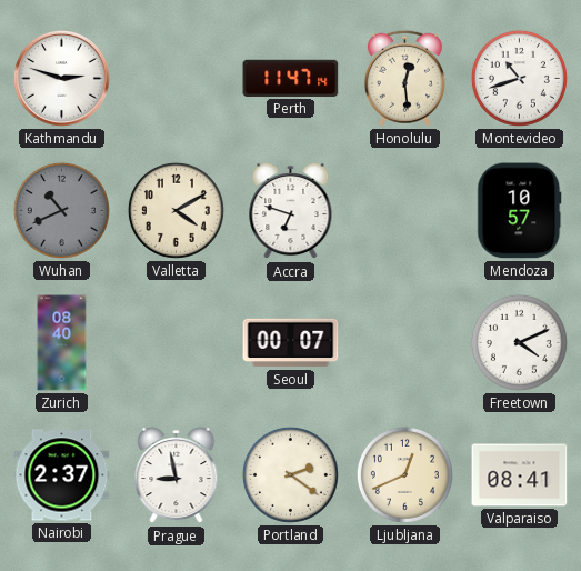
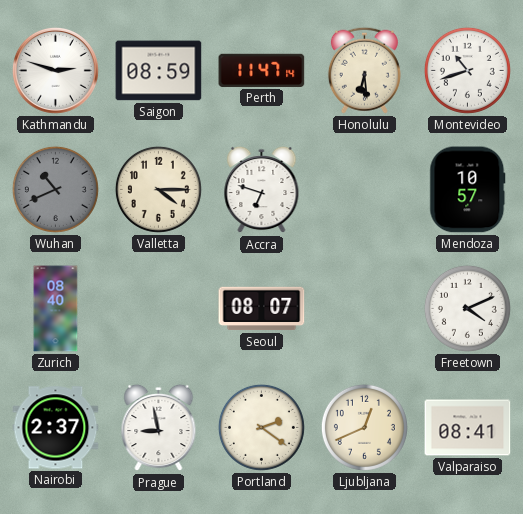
Saigon: none -> 08:59 (159, 71)
Honolulu: 12:29 -> 6:29 (364, 70)
Valletta: 4:10 -> 4:15 (158, 189)
Seoul: 00:07 -> 08:07 (262, 309)
